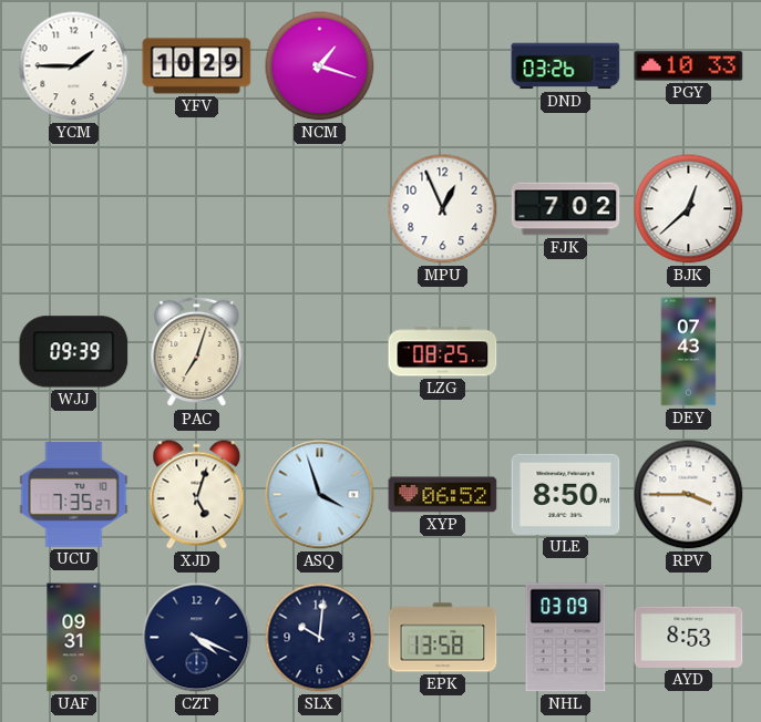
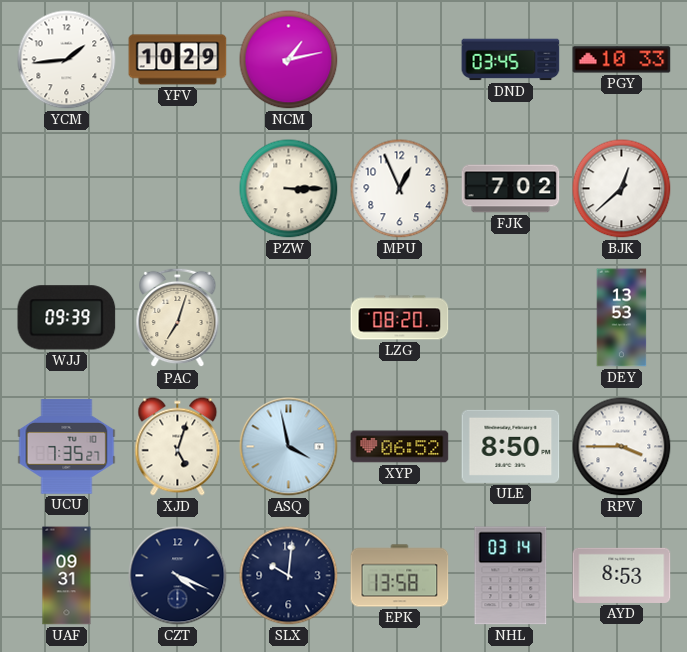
YCM: 1:45 -> 1:44 (67, 60)
NCM: 1:18 -> 1:13 (289, 60)
DND: 03:26 -> 03:45 (511, 60)
PZW: none -> 3:15 (289, 189)
LZG: 08:25 -> 08:20 (400, 318)
DEY: 07:43 -> 13:53 (622, 318)
ASQ: 3:57 -> 3:58 (289, 447)
NHL: 03:09 -> 03:14 (511, 576)
